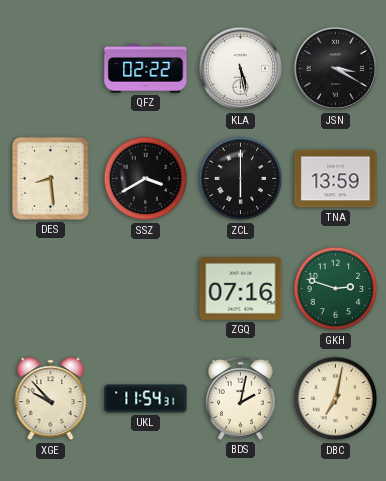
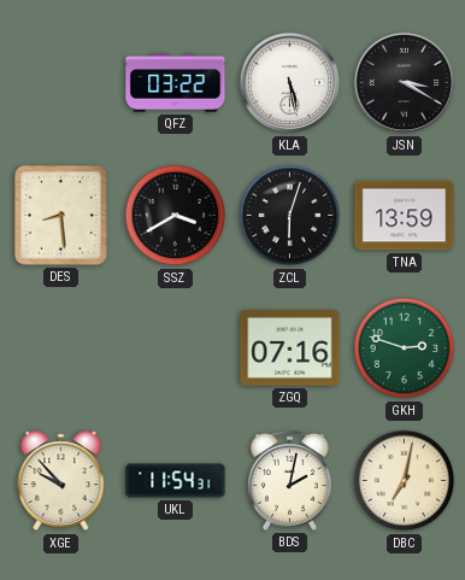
QFZ: 02:22 -> 03:22 (176, 83)
ZCL: 6:00 -> 6:03 (290, 216)
